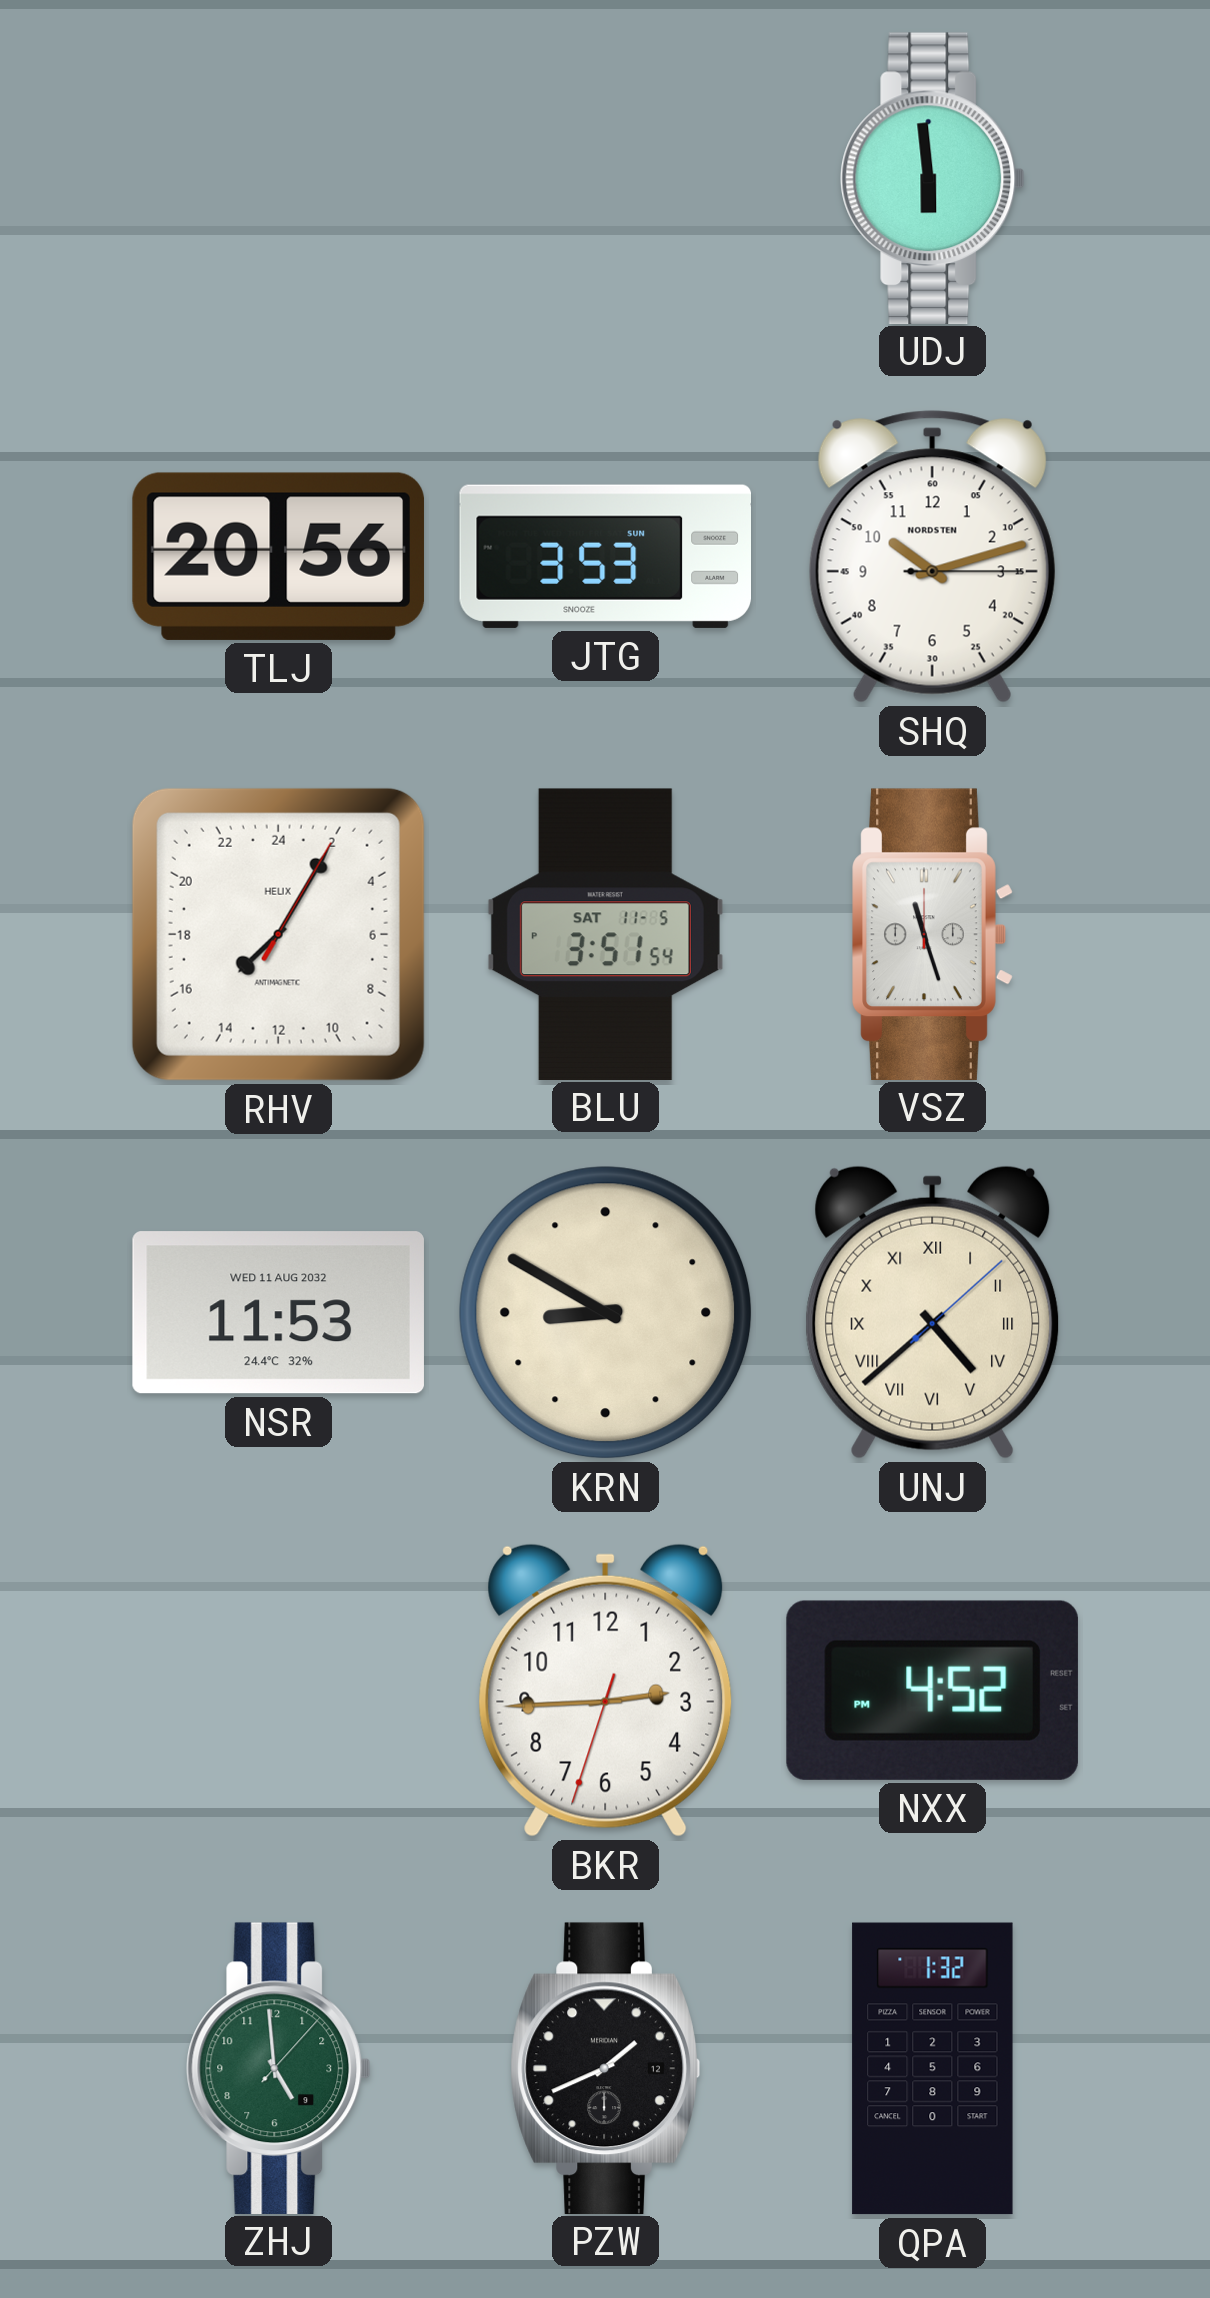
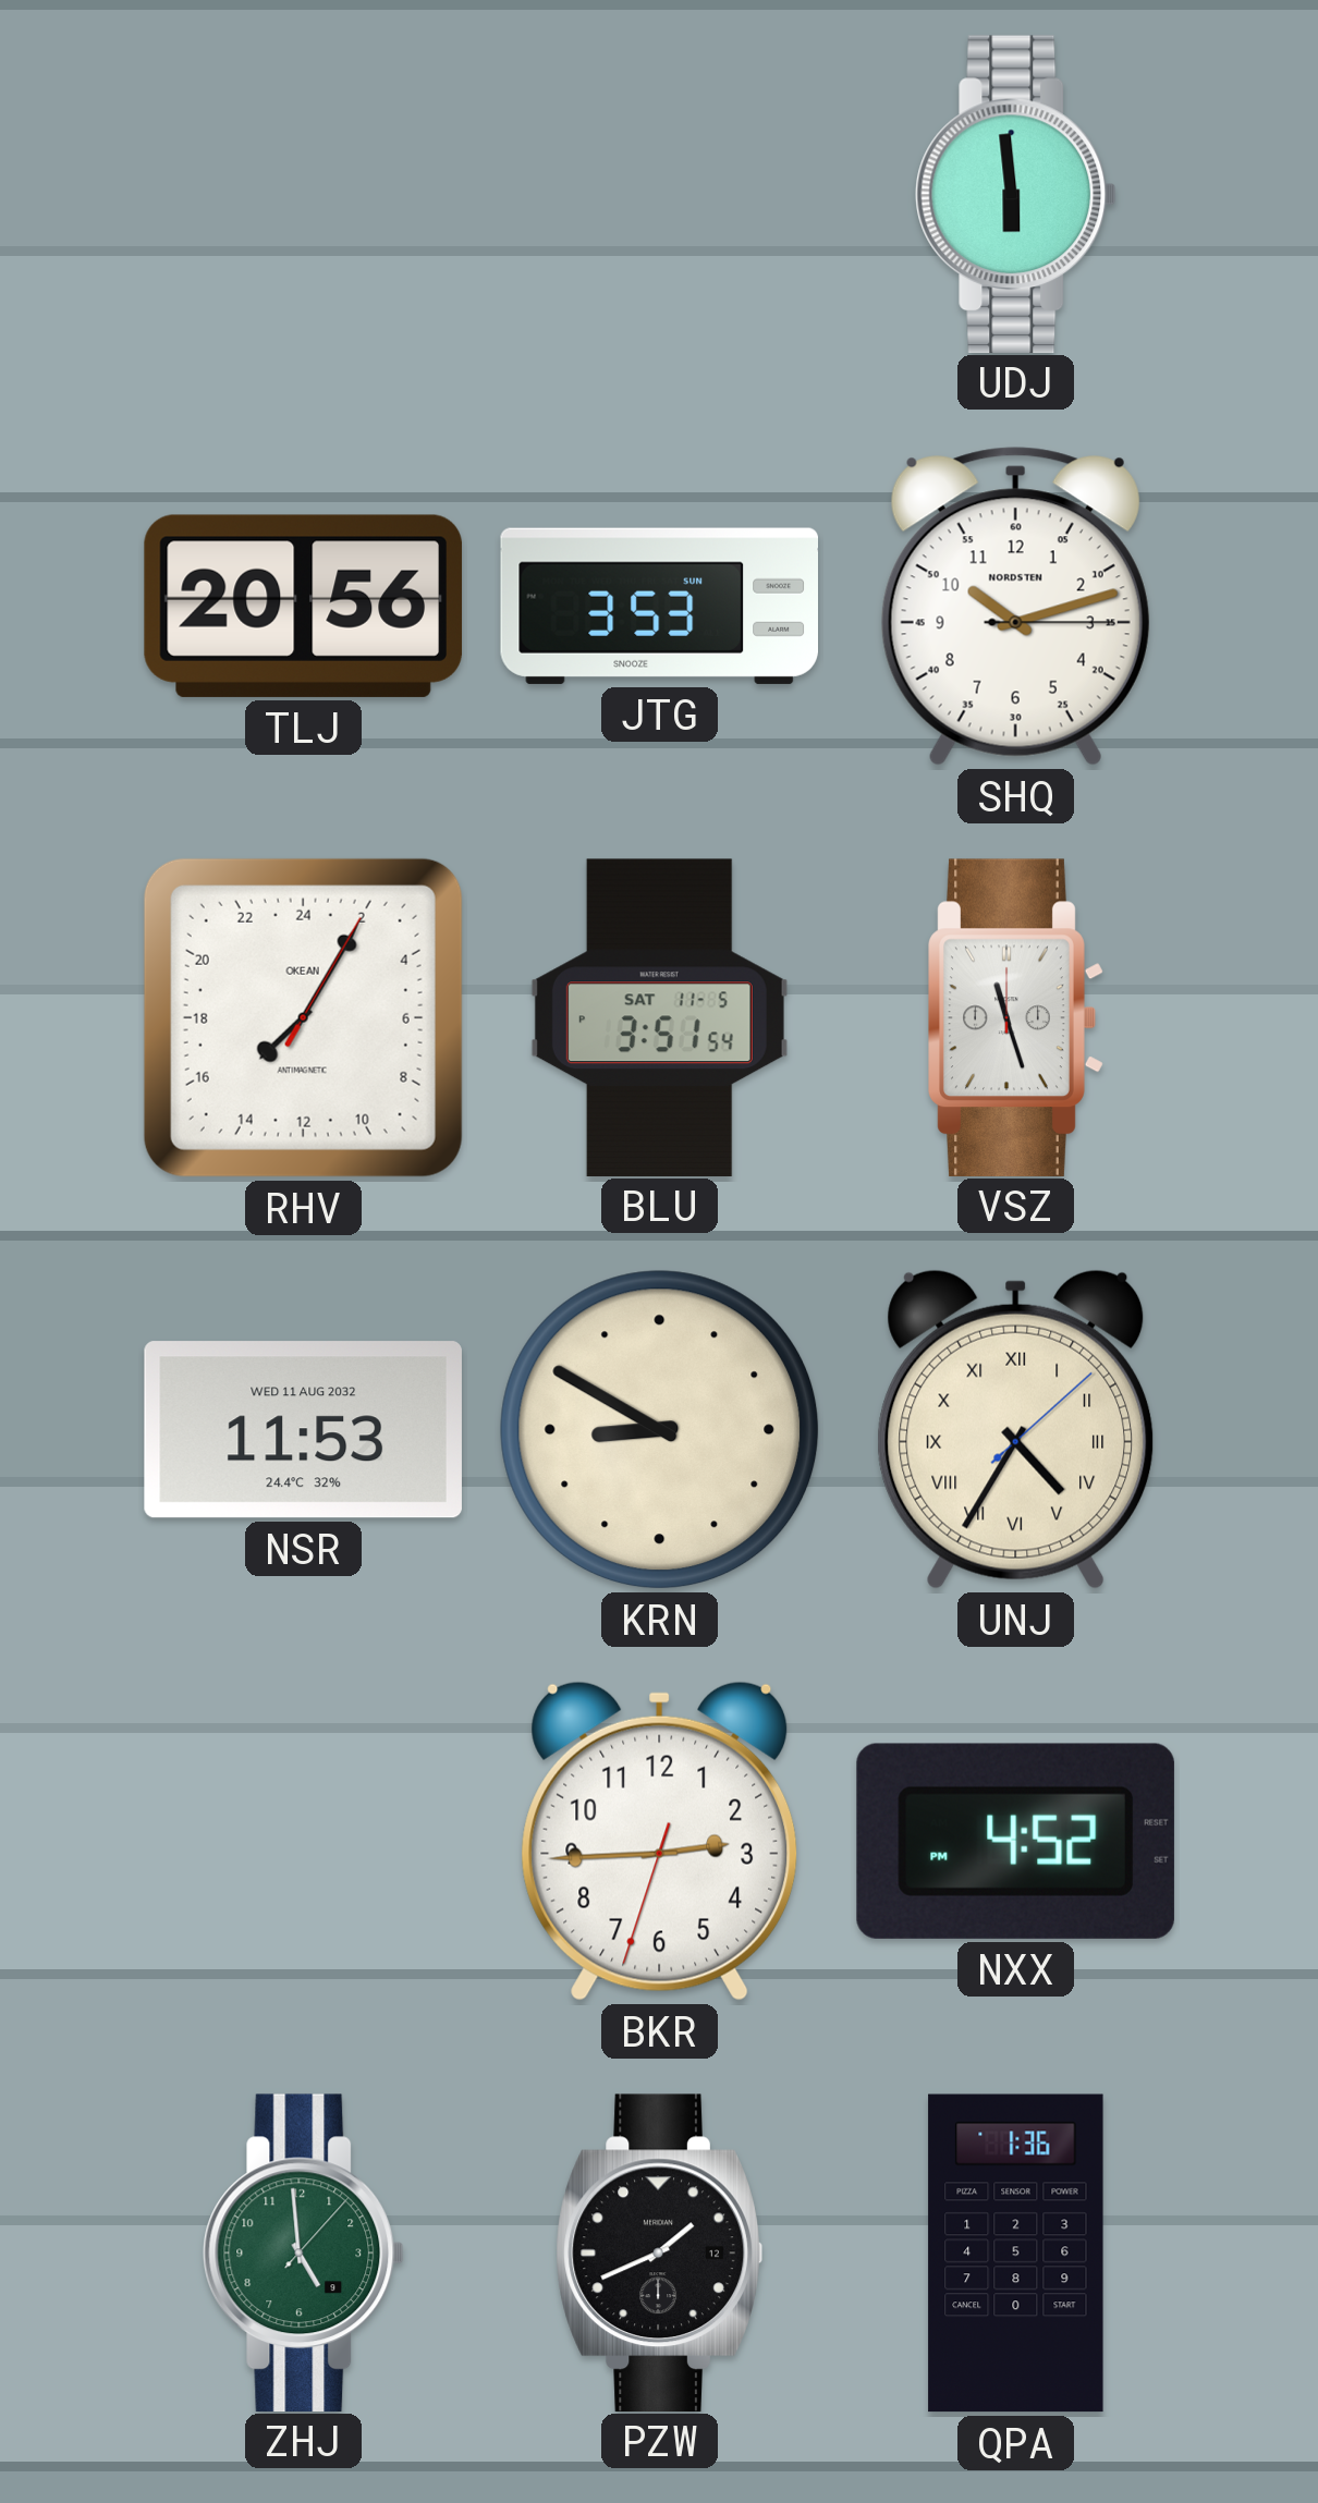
RHV brand: HELIX -> OKEAN (303, 1017)
UNJ: 4:38 -> 4:35 (1016, 1429)
QPA: 1:32 -> 1:36 (1016, 2254)
